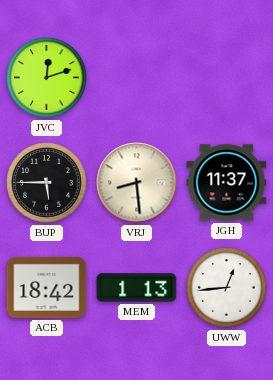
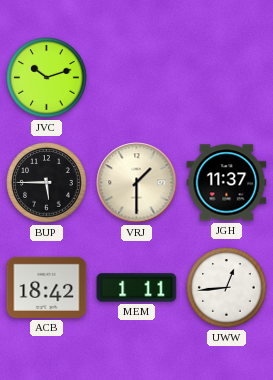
JVC: 12:12 -> 10:12 (47, 78)
VRJ: 8:29 -> 1:30 (137, 183)
MEM: 1:13 -> 1:11 (137, 288)
